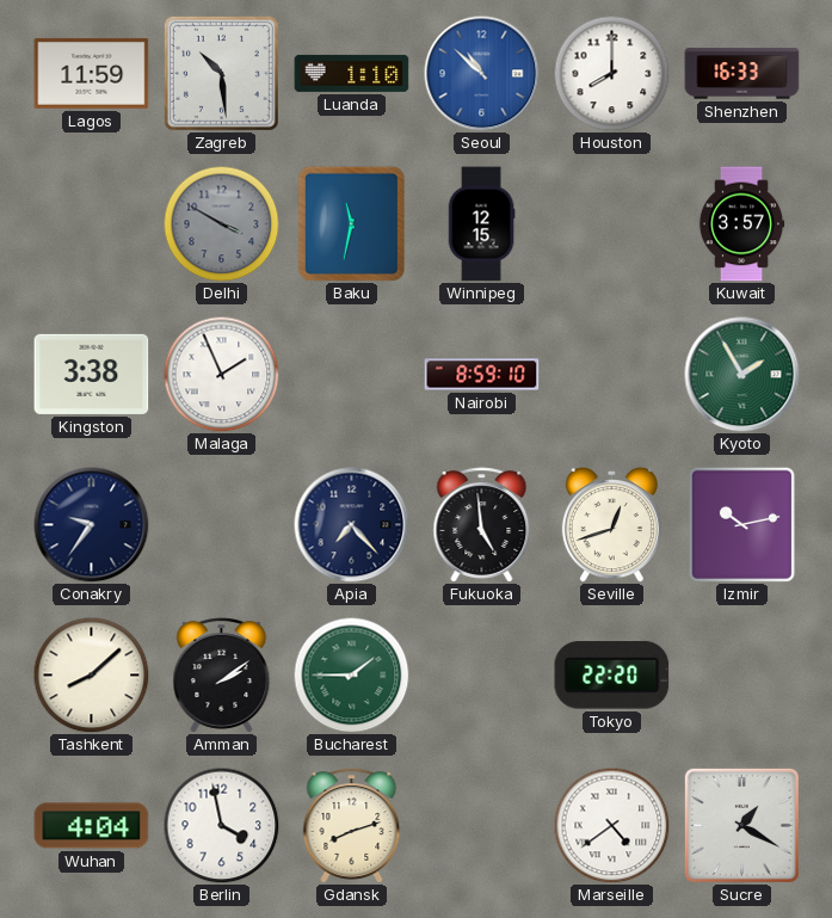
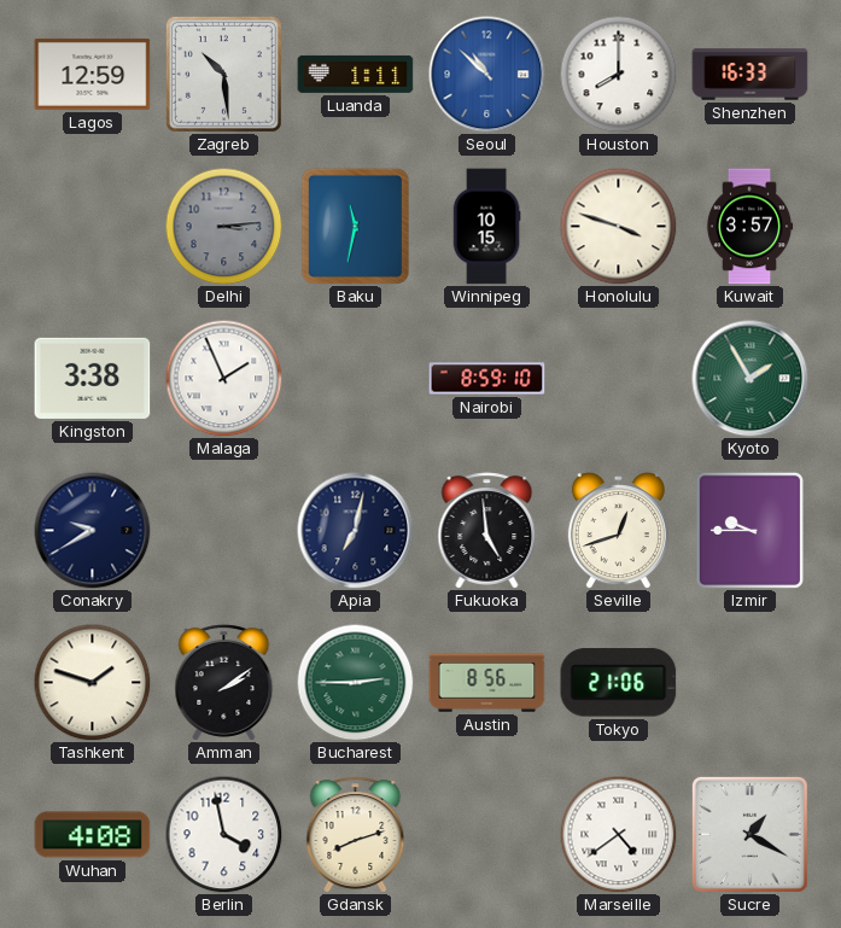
Lagos: 11:59 -> 12:59 (93, 74)
Luanda: 1:10 -> 1:11 (356, 74)
Delhi: 3:50 -> 3:14 (223, 226)
Winnipeg: 12:15 -> 10:15 (486, 227)
Honolulu: none -> 3:48 (618, 226)
Conakry: 9:36 -> 9:40 (93, 531)
Apia: 7:23 -> 7:02 (356, 531)
Izmir: 10:13 -> 9:45 (749, 530)
Tashkent: 8:08 -> 1:48 (92, 682)
Bucharest: 1:45 -> 2:45 (355, 682)
Austin: none -> 8:56 (487, 683)
Tokyo: 22:20 -> 21:06 (619, 683)
Wuhan: 4:04 -> 4:08 (93, 835)
